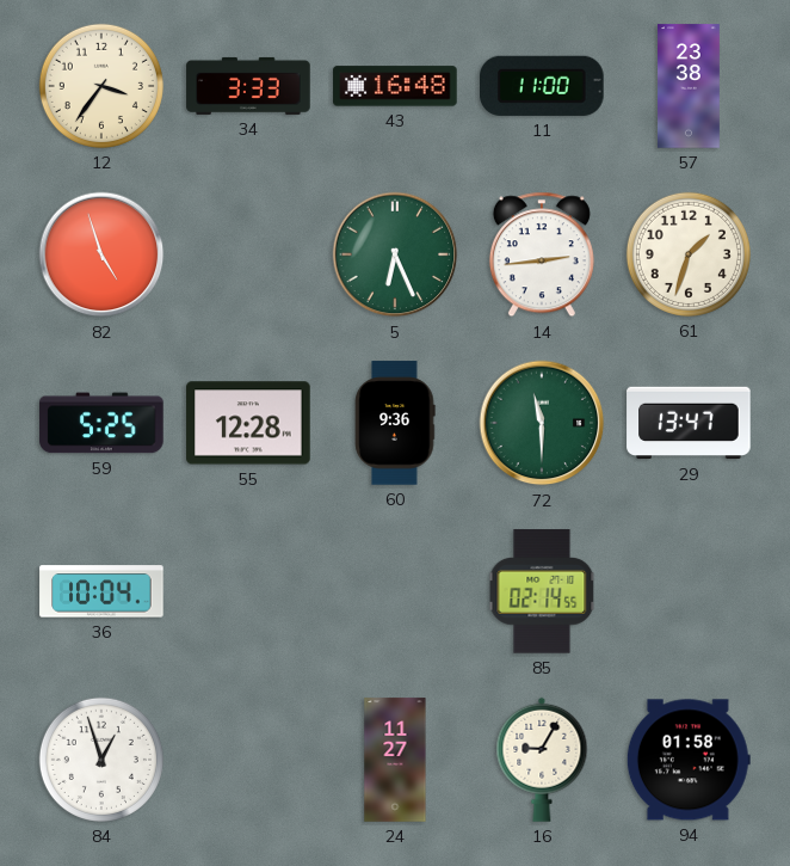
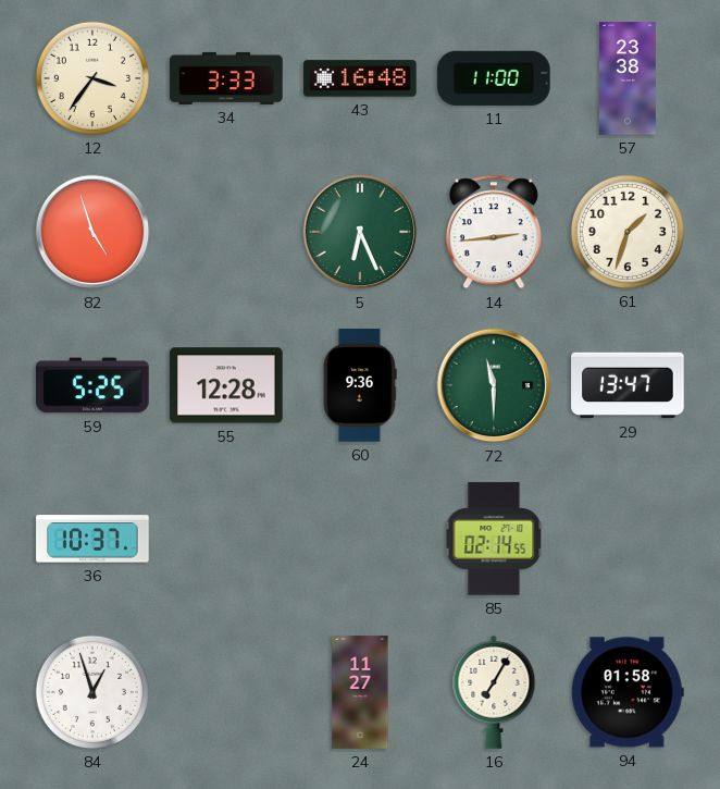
36: 10:04 -> 10:37 (92, 539)
16: 9:05 -> 7:05 (494, 692)
